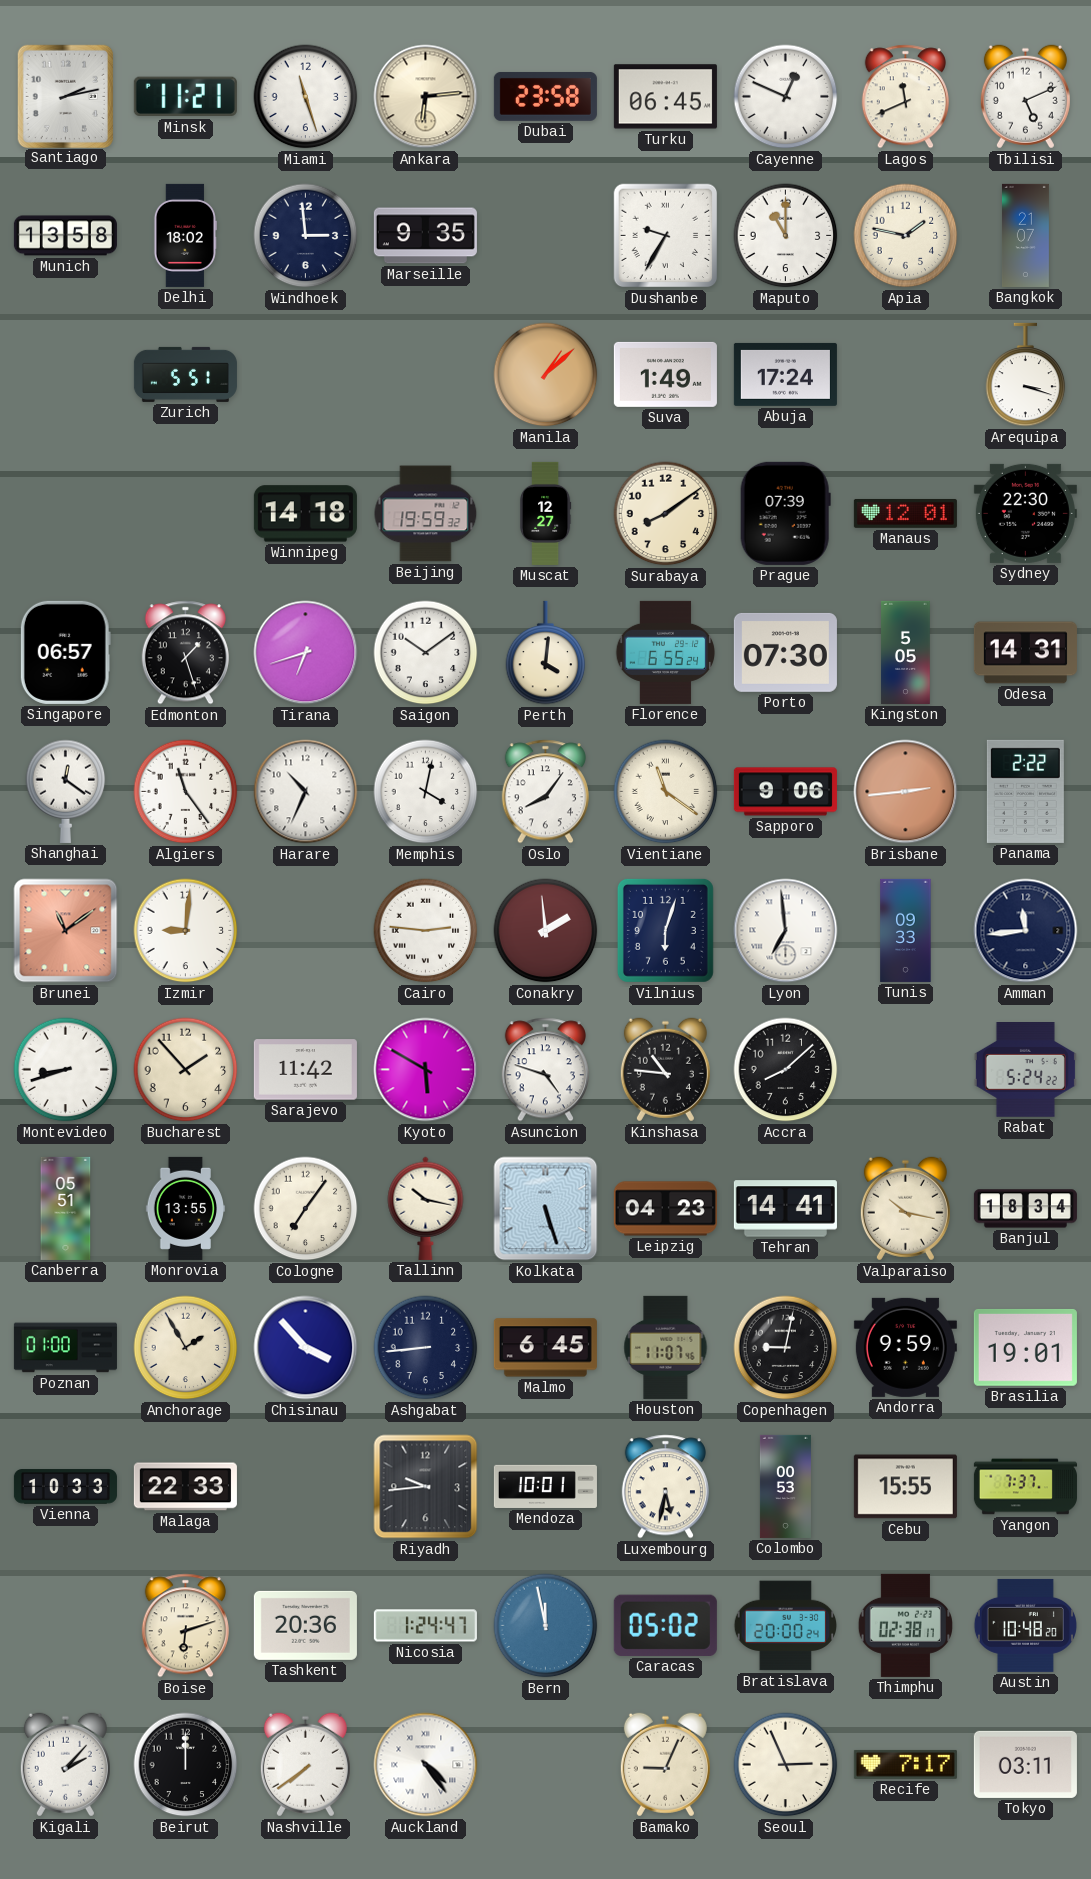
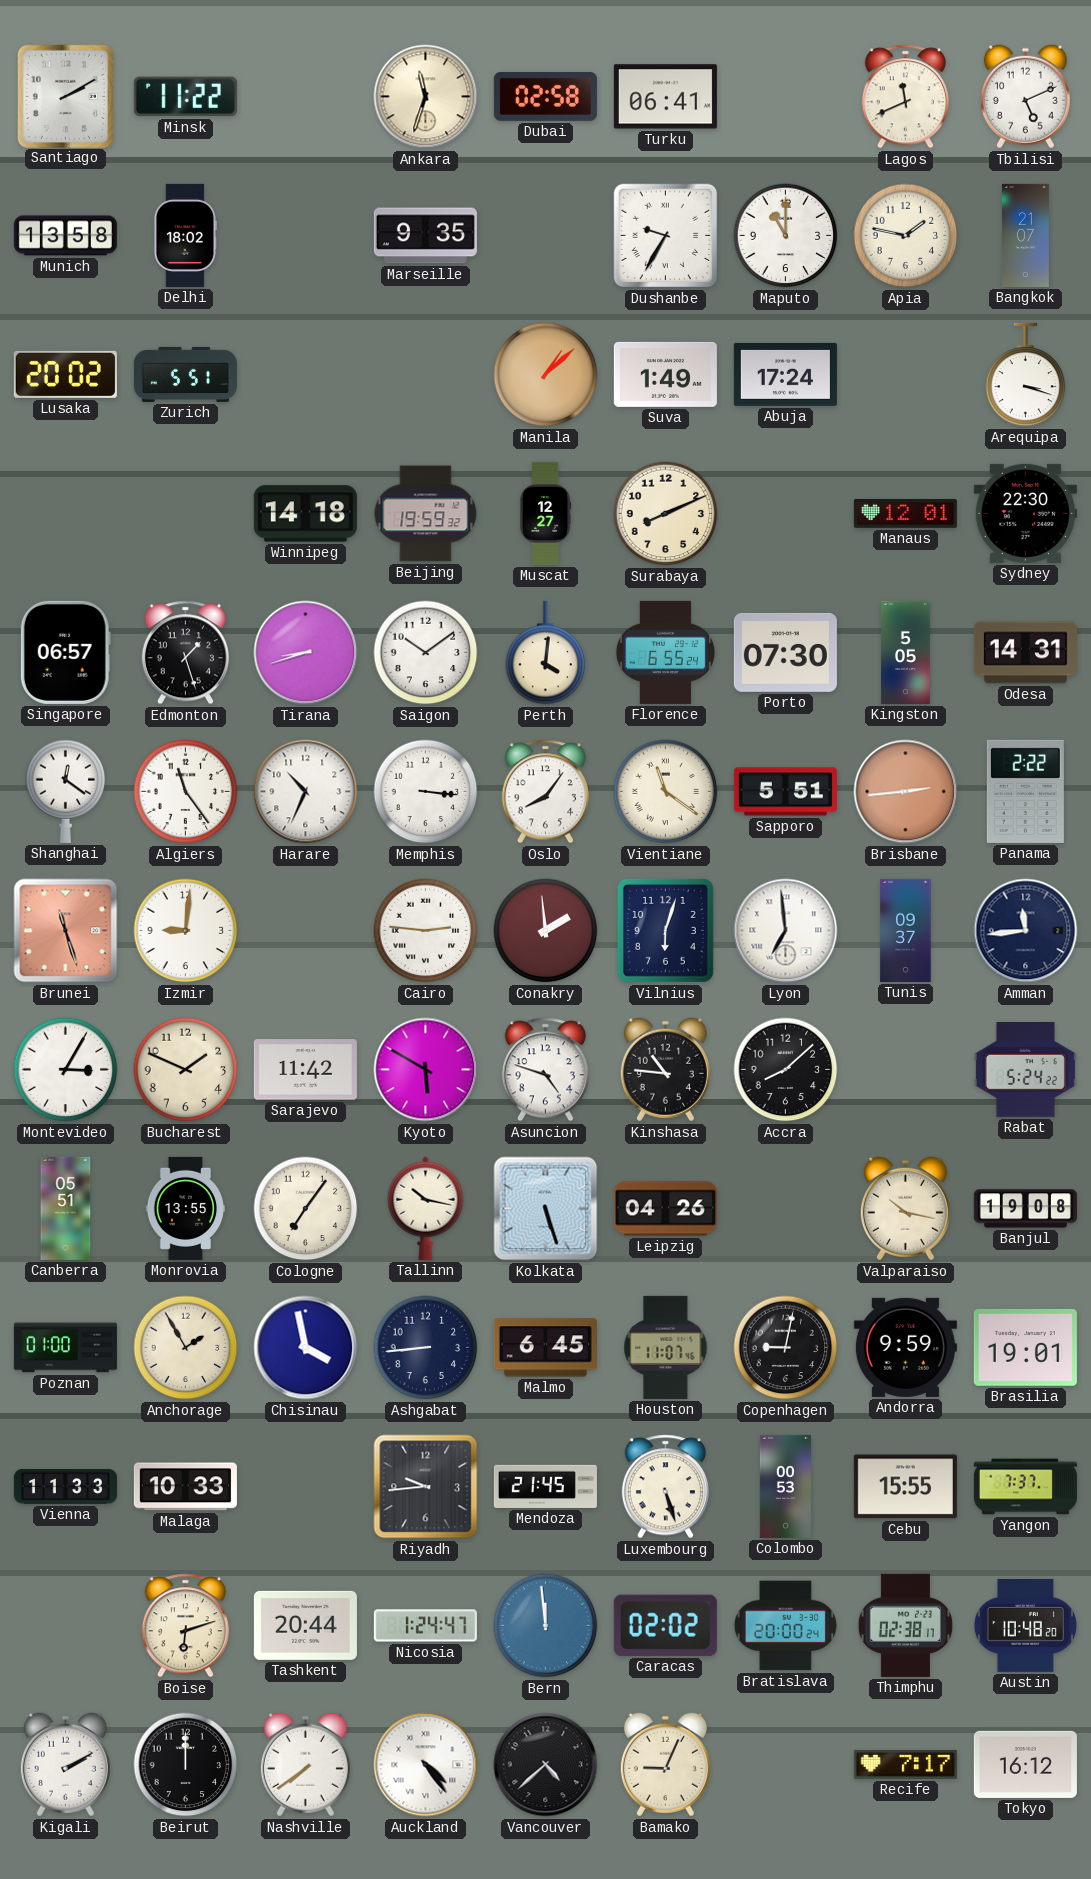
Santiago: 2:13 -> 2:10 (65, 96)
Minsk: 11:21 -> 11:22 (185, 97)
Miami: 11:27 -> none (306, 97)
Ankara: 6:14 -> 11:33 (426, 97)
Dubai: 23:58 -> 02:58 (545, 96)
Turku: 06:45 -> 06:41 (665, 97)
Cayenne: 12:49 -> none (786, 97)
Windhoek: 2:59 -> none (306, 236)
Lusaka: none -> 20:02 (65, 374)
Surabaya: 8:09 -> 8:11 (666, 514)
Prague: 07:39 -> none (785, 513)
Tirana: 6:42 -> 8:42 (306, 653)
Memphis: 4:02 -> 3:16 (426, 792)
Sapporo: 9:06 -> 5:51 (785, 792)
Brunei: 11:09 -> 11:27 (66, 931)
Tunis: 09:33 -> 09:37 (906, 930)
Montevideo: 8:42 -> 3:05 (66, 1070)
Bucharest: 1:53 -> 1:49 (186, 1070)
Leipzig: 04:23 -> 04:26 (665, 1209)
Tehran: 14:41 -> none (785, 1209)
Banjul: 18:34 -> 19:08 (1025, 1209)
Chisinau: 3:53 -> 3:58 (306, 1348)
Vienna: 10:33 -> 11:33 (65, 1487)
Malaga: 22:33 -> 10:33 (185, 1487)
Mendoza: 10:01 -> 21:45 (545, 1486)
Luxembourg: 5:32 -> 5:27 (665, 1487)
Tashkent: 20:36 -> 20:44 (305, 1625)
Bern: 11:58 -> 11:59 (546, 1626)
Caracas: 05:02 -> 02:02 (665, 1625)
Kigali: 2:07 -> 2:10 (65, 1765)
Vancouver: none -> 4:38 (546, 1765)
Seoul: 2:56 -> none (786, 1765)
Tokyo: 03:11 -> 16:12 (1025, 1764)
